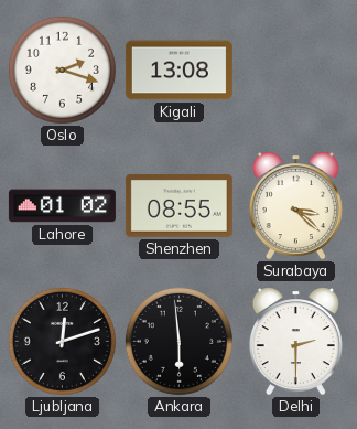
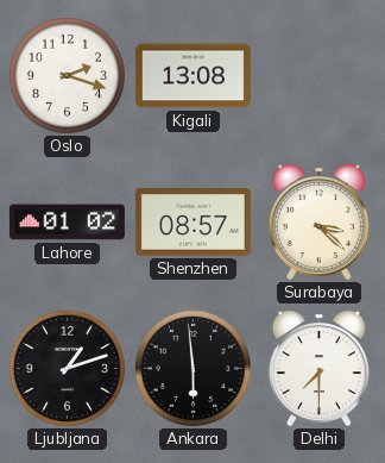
Shenzhen: 08:55 -> 08:57 (192, 223)
Ljubljana: 12:12 -> 1:12 (67, 368)
Delhi: 2:30 -> 7:30 (318, 369)
